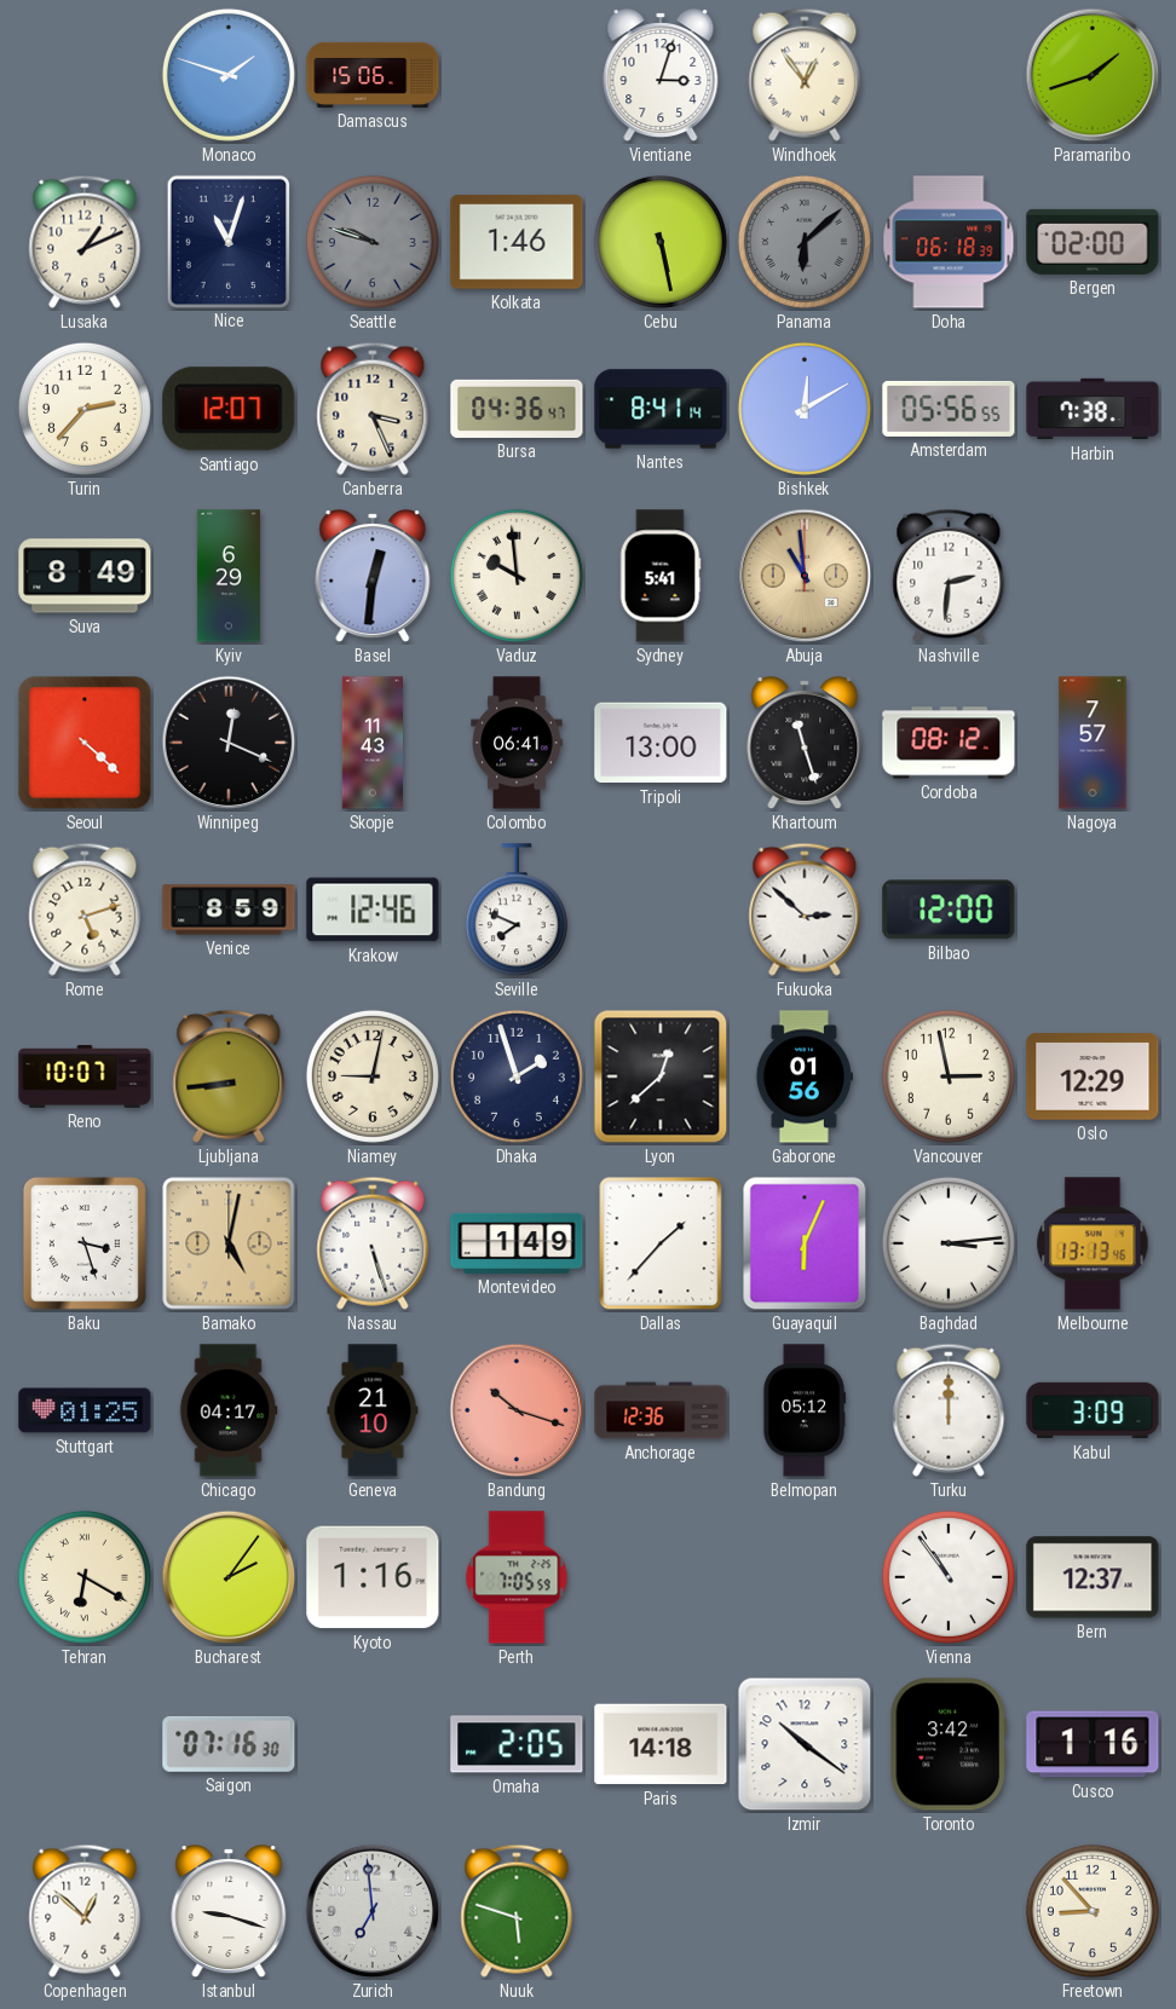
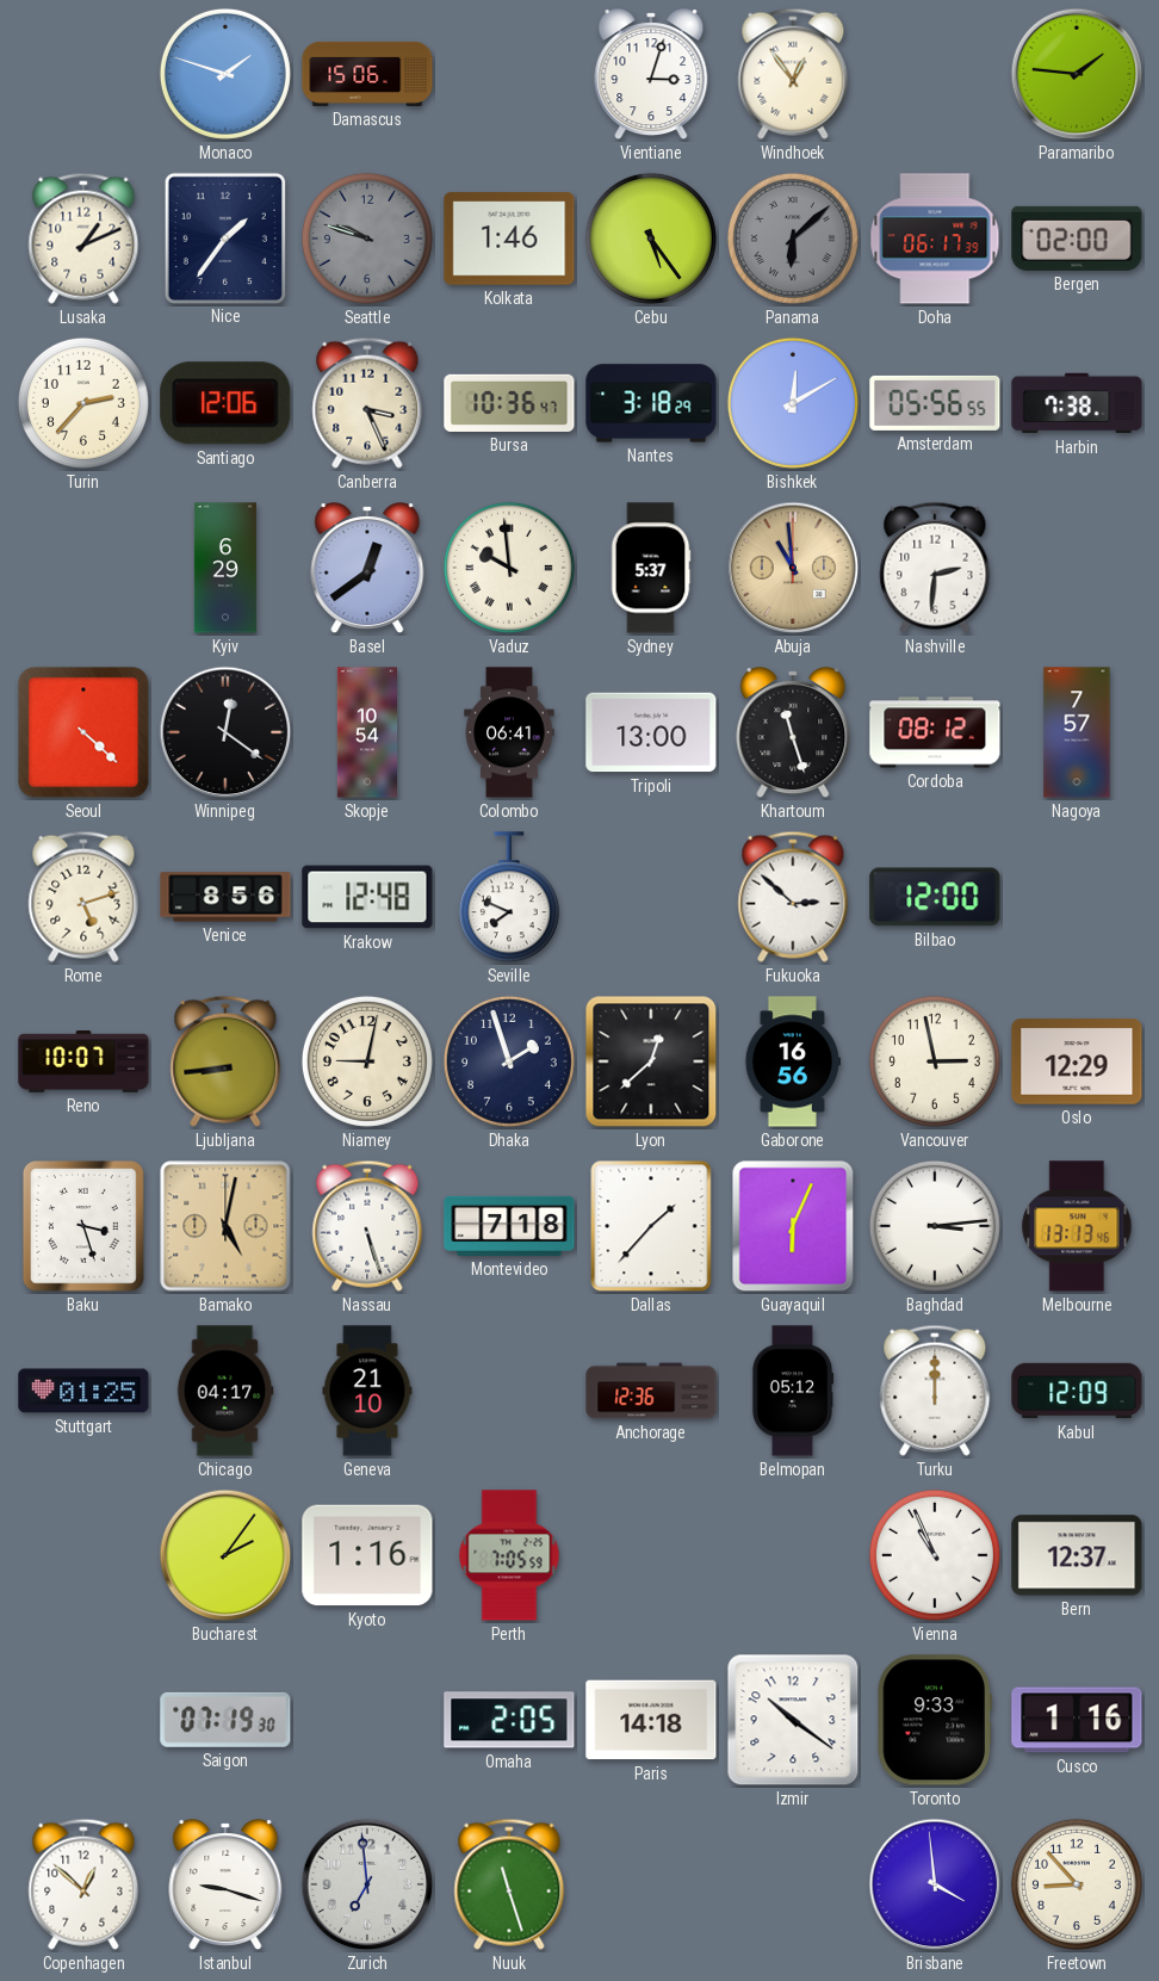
Paramaribo: 1:42 -> 1:46 (1077, 74)
Nice: 11:03 -> 1:36 (224, 237)
Cebu: 5:28 -> 5:24 (651, 239)
Doha: 06:18 -> 06:17 (935, 239)
Santiago: 12:07 -> 12:06 (225, 403)
Bursa: 04:36 -> 10:36 (509, 403)
Nantes: 8:41 -> 3:18 (651, 403)
Suva: 8:49 -> none (85, 576)
Basel: 12:31 -> 12:39 (367, 569)
Sydney: 5:41 -> 5:37 (651, 568)
Winnipeg: 12:19 -> 12:21 (225, 732)
Skopje: 11:43 -> 10:54 (366, 732)
Venice: 8:59 -> 8:56 (225, 897)
Krakow: 12:46 -> 12:48 (367, 897)
Gaborone: 01:56 -> 16:56 (793, 1061)
Montevideo: 1:49 -> 7:18 (509, 1226)
Bandung: 10:18 -> none (517, 1410)
Kabul: 3:09 -> 12:09 (1077, 1391)
Tehran: 6:20 -> none (85, 1577)
Vienna: 10:54 -> 10:56 (935, 1555)
Saigon: 07:16 -> 07:19 (225, 1720)
Toronto: 3:42 -> 9:33 (935, 1720)
Nuuk: 5:48 -> 11:27 (509, 1884)
Brisbane: none -> 3:59 (935, 1884)
